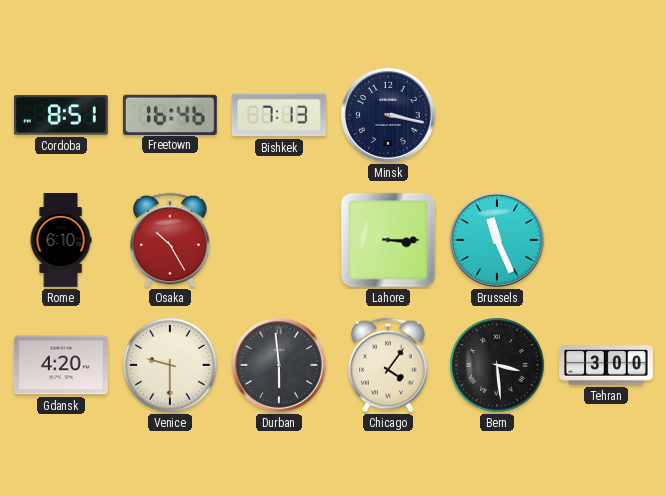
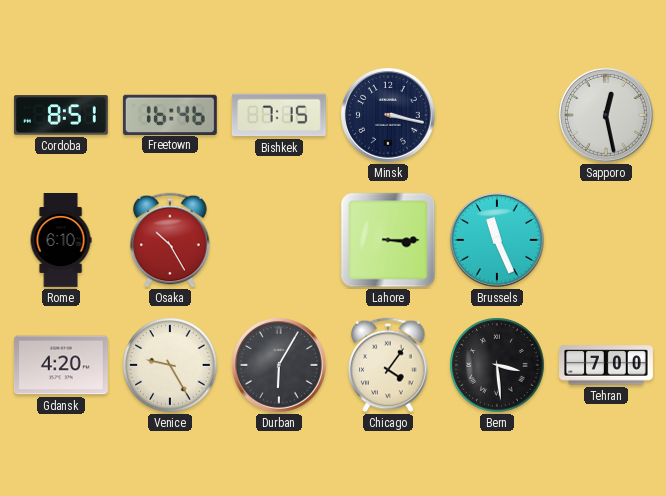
Bishkek: 7:13 -> 7:15 (279, 115)
Sapporo: none -> 12:28 (607, 116)
Venice: 9:30 -> 9:25 (170, 365)
Durban: 5:59 -> 6:05 (280, 366)
Tehran: 3:00 -> 7:00 (607, 365)
